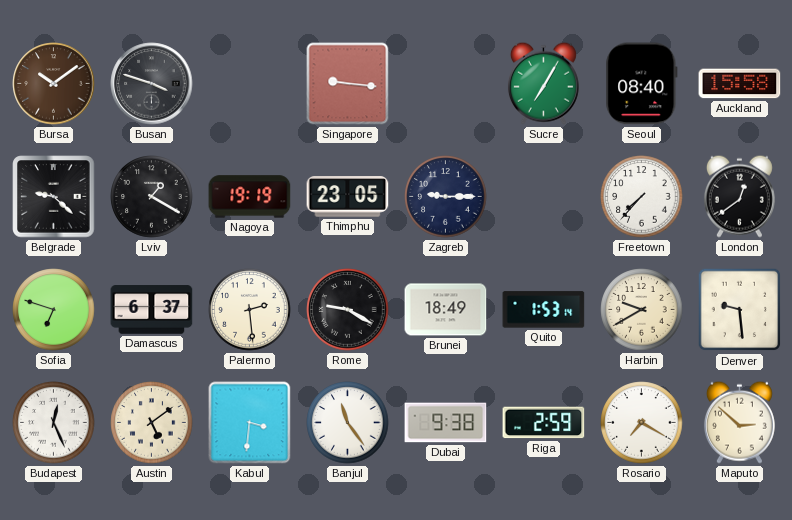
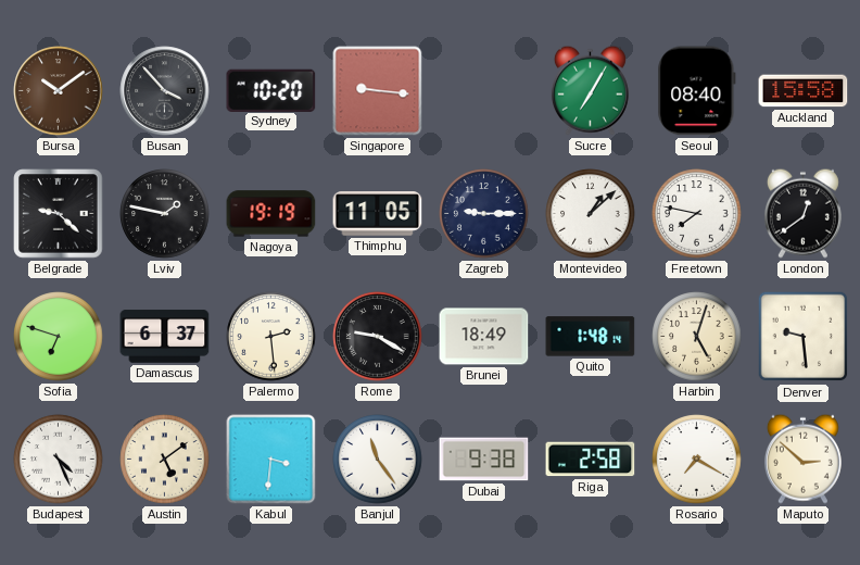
Busan: 3:48 -> 3:53 (165, 91)
Sydney: none -> 10:20 (271, 90)
Lviv: 1:20 -> 1:47 (165, 214)
Thimphu: 23:05 -> 11:05 (378, 214)
Montevideo: none -> 1:08 (591, 214)
Freetown: 7:37 -> 7:47 (697, 214)
Quito: 1:53 -> 1:48 (591, 337)
Harbin: 9:40 -> 5:03 (697, 337)
Budapest: 12:26 -> 4:26 (59, 460)
Riga: 2:59 -> 2:58 (591, 460)
